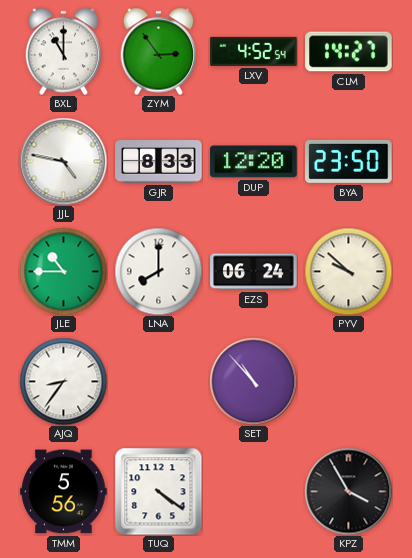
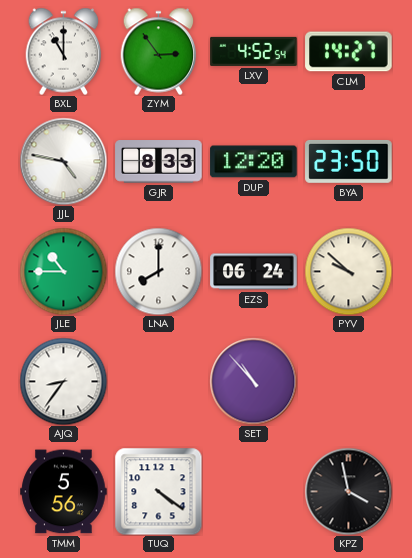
KPZ: 3:55 -> 3:58 (348, 491)
